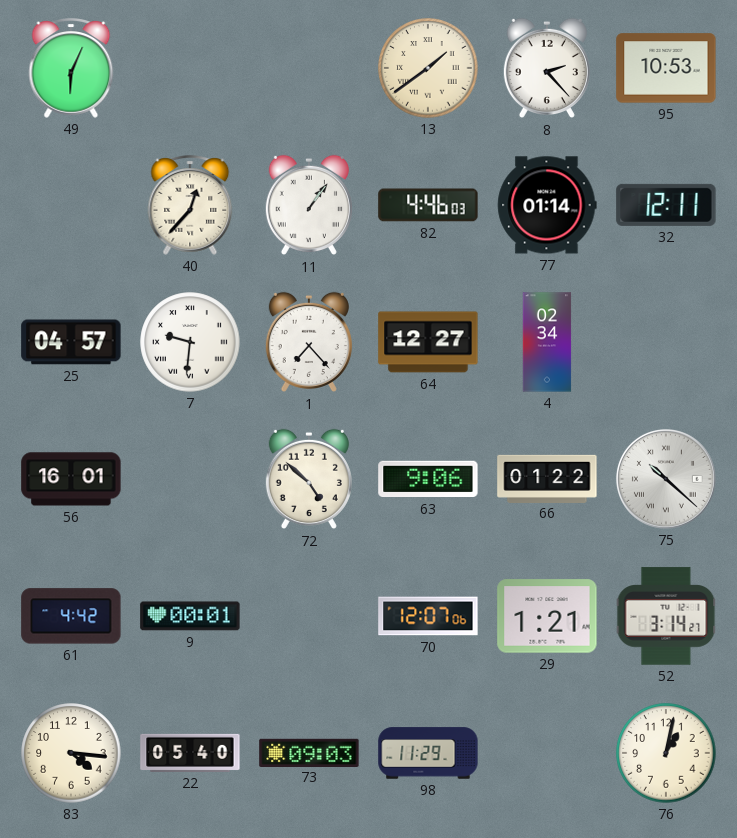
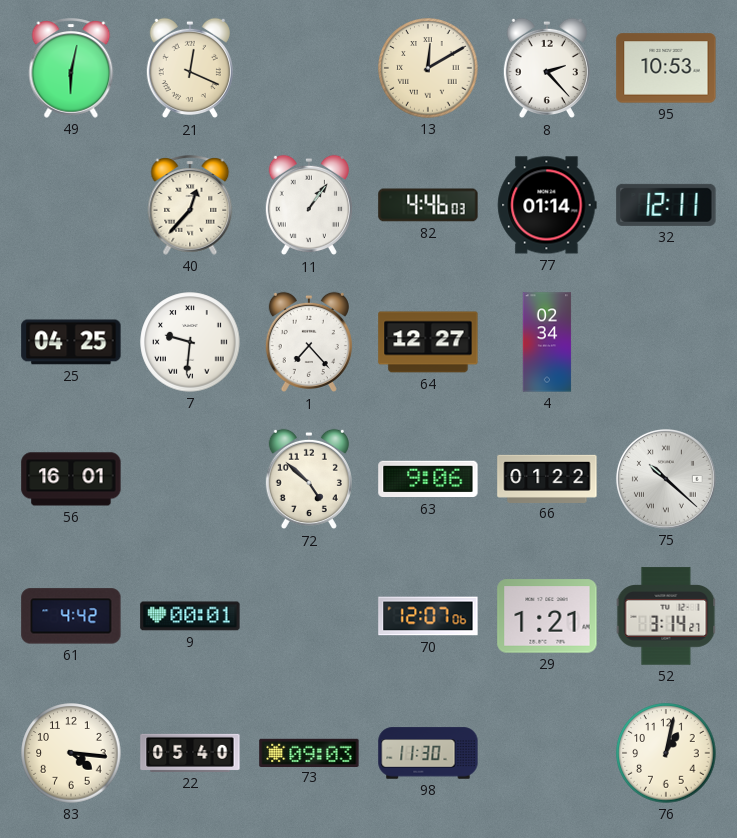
49: 6:04 -> 6:02 (71, 68)
21: none -> 12:19 (190, 68)
13: 1:39 -> 12:10 (428, 68)
25: 04:57 -> 04:25 (71, 342)
98: 11:29 -> 11:30 (428, 753)
